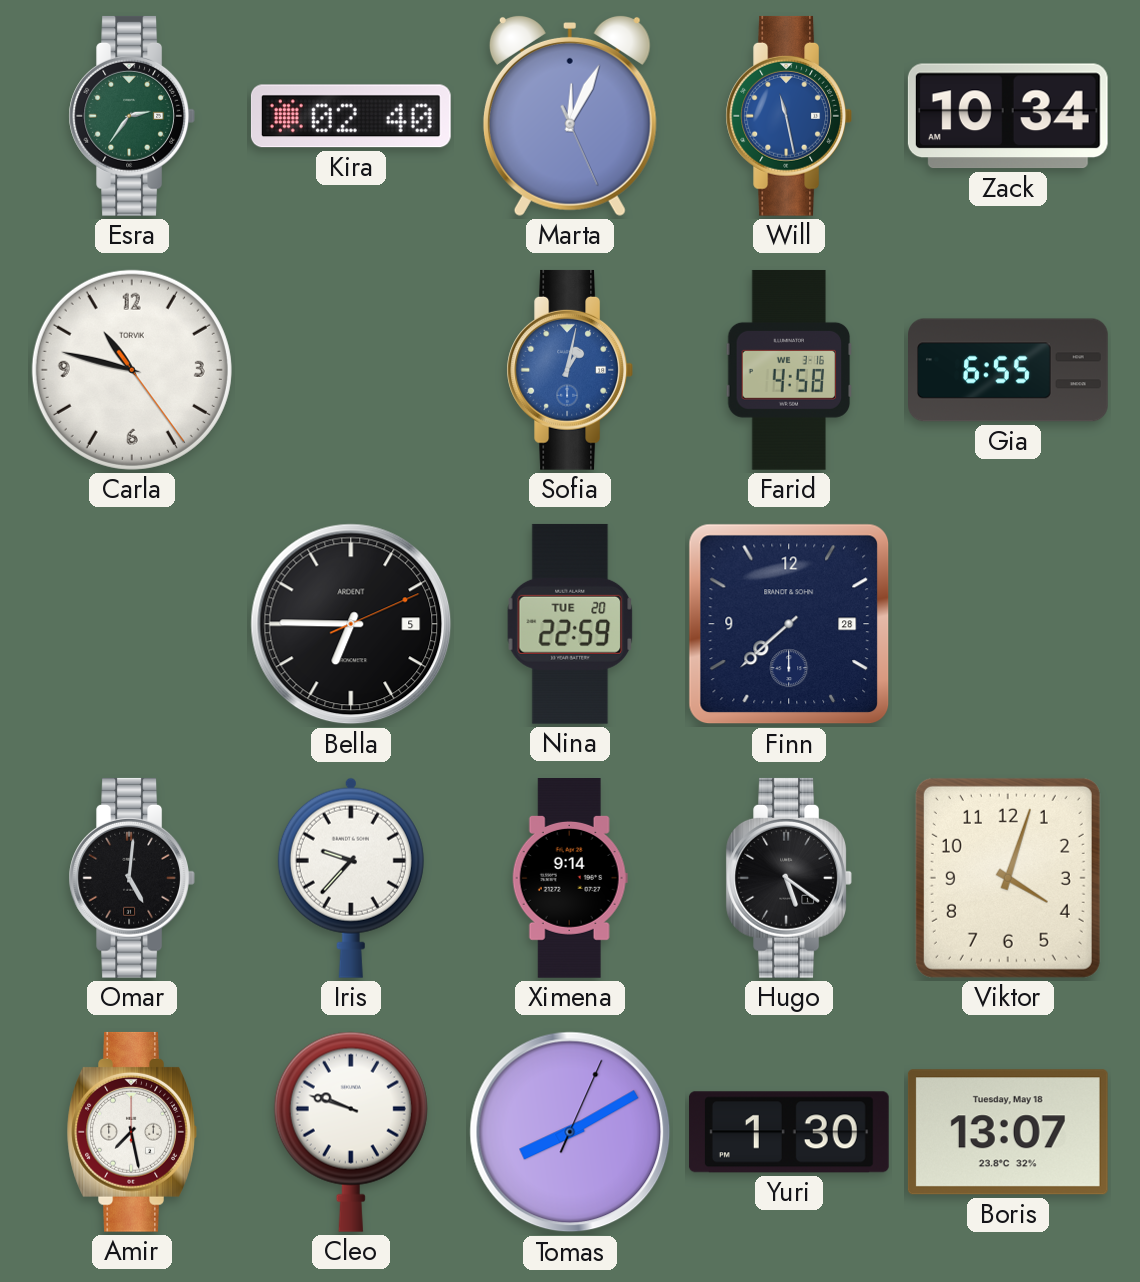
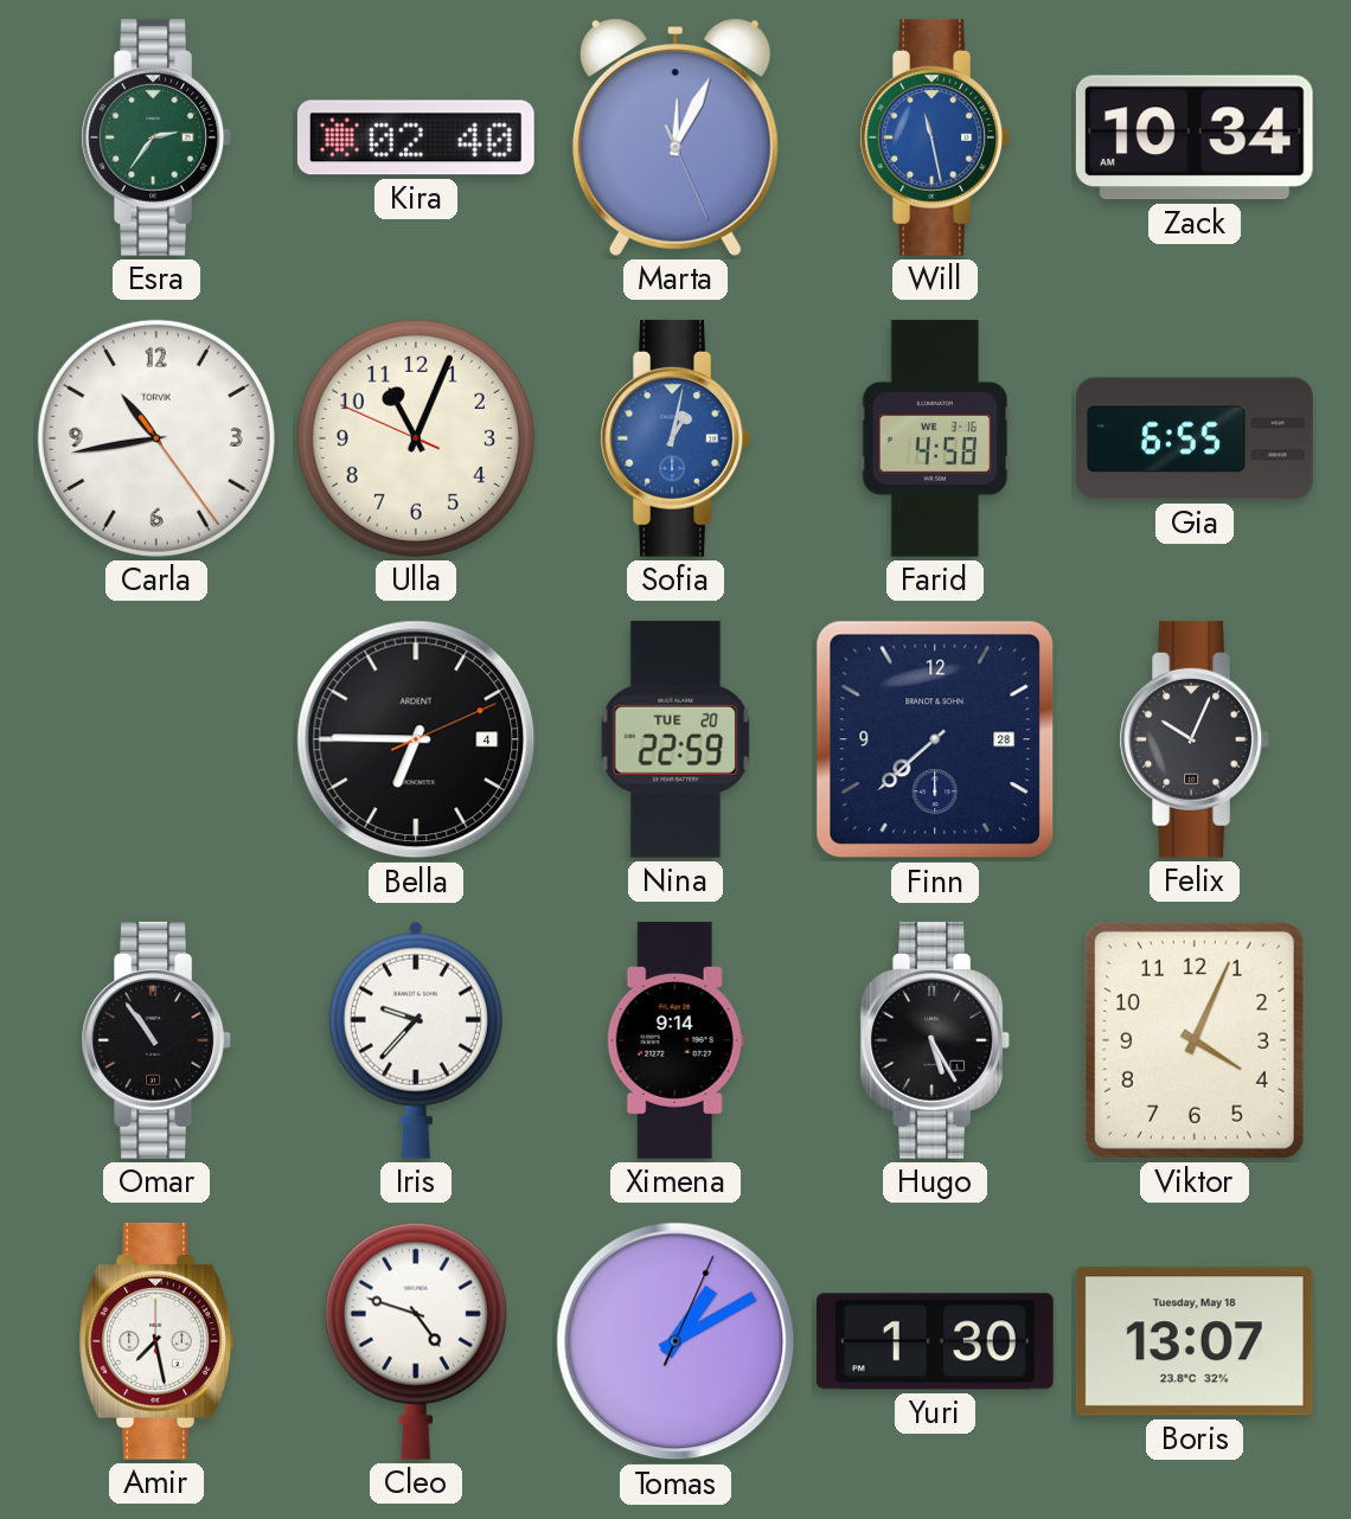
Carla: 10:47 -> 10:43 (156, 438)
Ulla: none -> 11:03 (416, 438)
Bella date: 5 -> 4 (416, 739)
Felix: none -> 10:04 (1195, 739)
Omar: 5:01 -> 10:54 (156, 1040)
Hugo: 5:21 -> 5:25 (935, 1040)
Viktor: 4:03 -> 4:04 (1195, 1040)
Cleo: 9:48 -> 4:48 (416, 1341)
Tomas: 8:10 -> 1:10 (675, 1341)
